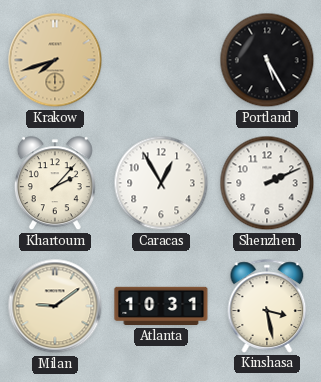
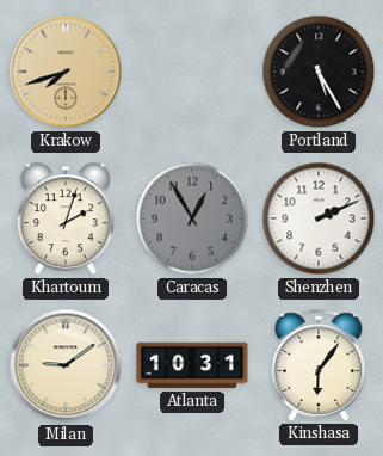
Khartoum: 2:07 -> 2:03 (66, 220)
Caracas dial: white -> grey (192, 218)
Kinshasa: 3:28 -> 6:06 (319, 365)
